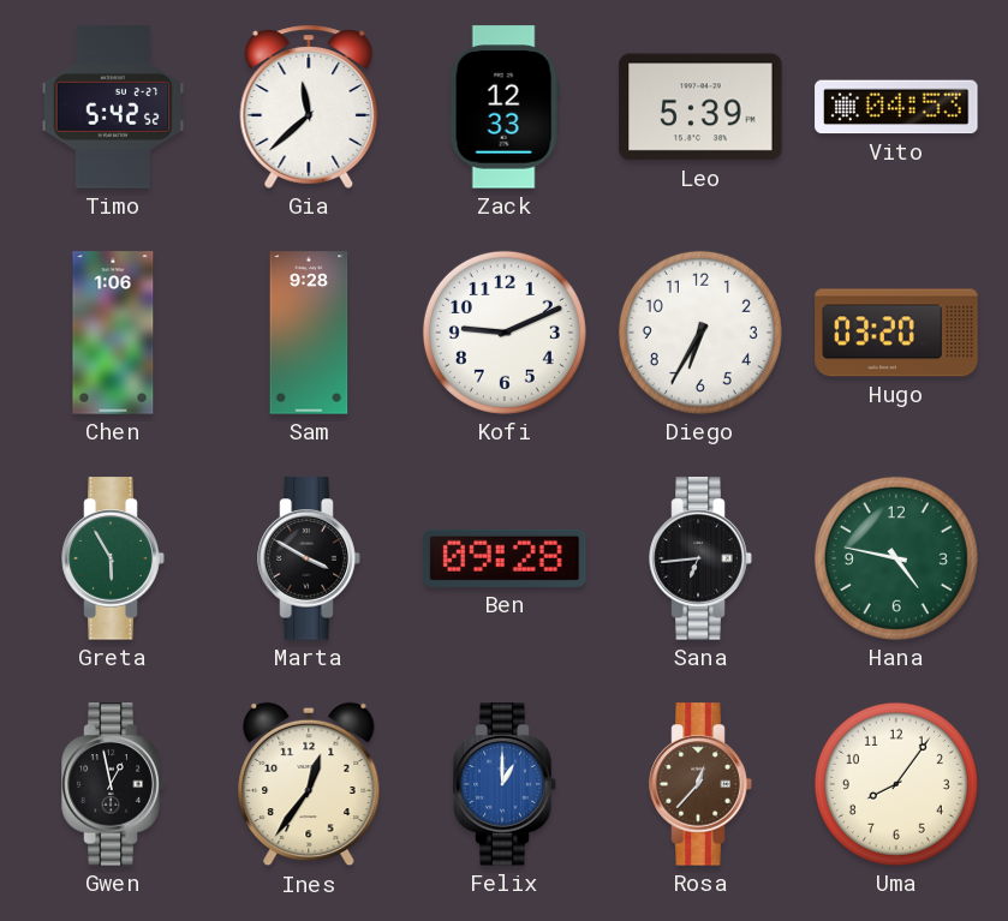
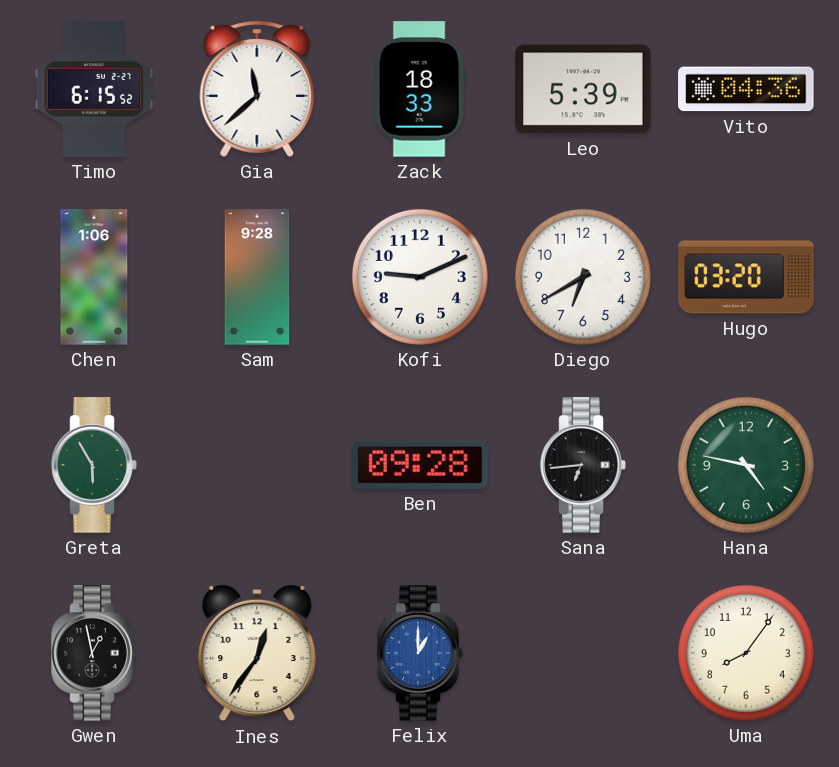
Timo: 5:42 -> 6:15 (94, 89)
Zack: 12:33 -> 18:33 (420, 89)
Vito: 04:53 -> 04:36 (746, 89)
Diego: 6:35 -> 6:40 (583, 277)
Marta: 3:50 -> none (309, 558)
Rosa: 12:37 -> none (700, 784)
